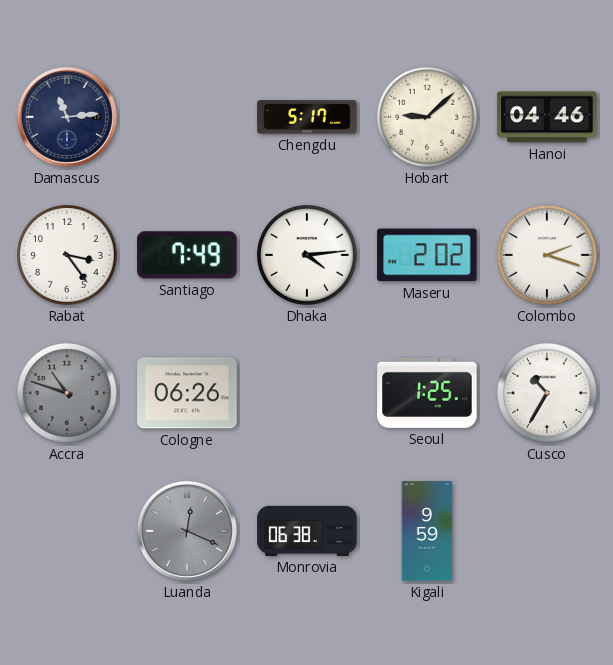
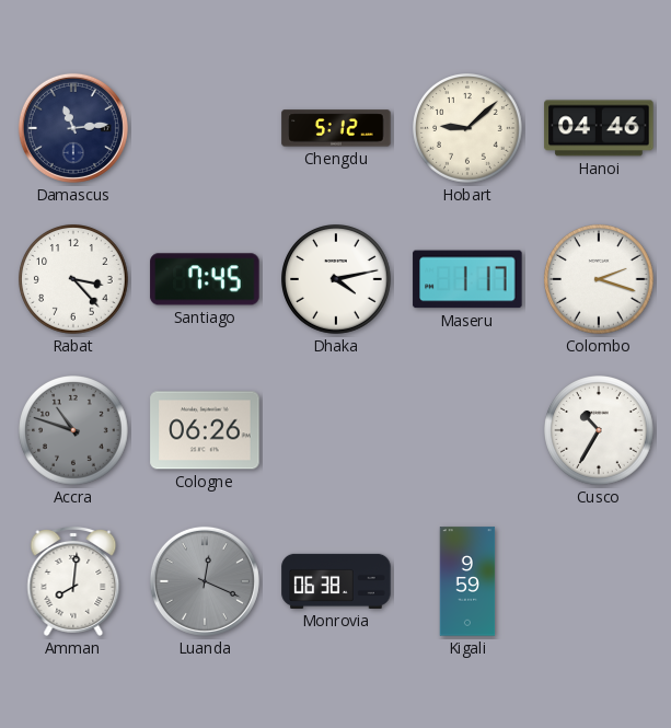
Chengdu: 5:17 -> 5:12 (336, 128)
Rabat: 3:24 -> 3:23 (74, 280)
Santiago: 7:49 -> 7:45 (205, 279)
Dhaka: 4:14 -> 4:13 (337, 280)
Maseru: 2:02 -> 1:17 (467, 279)
Seoul: 1:25 -> none (427, 393)
Amman: none -> 8:01 (73, 581)
